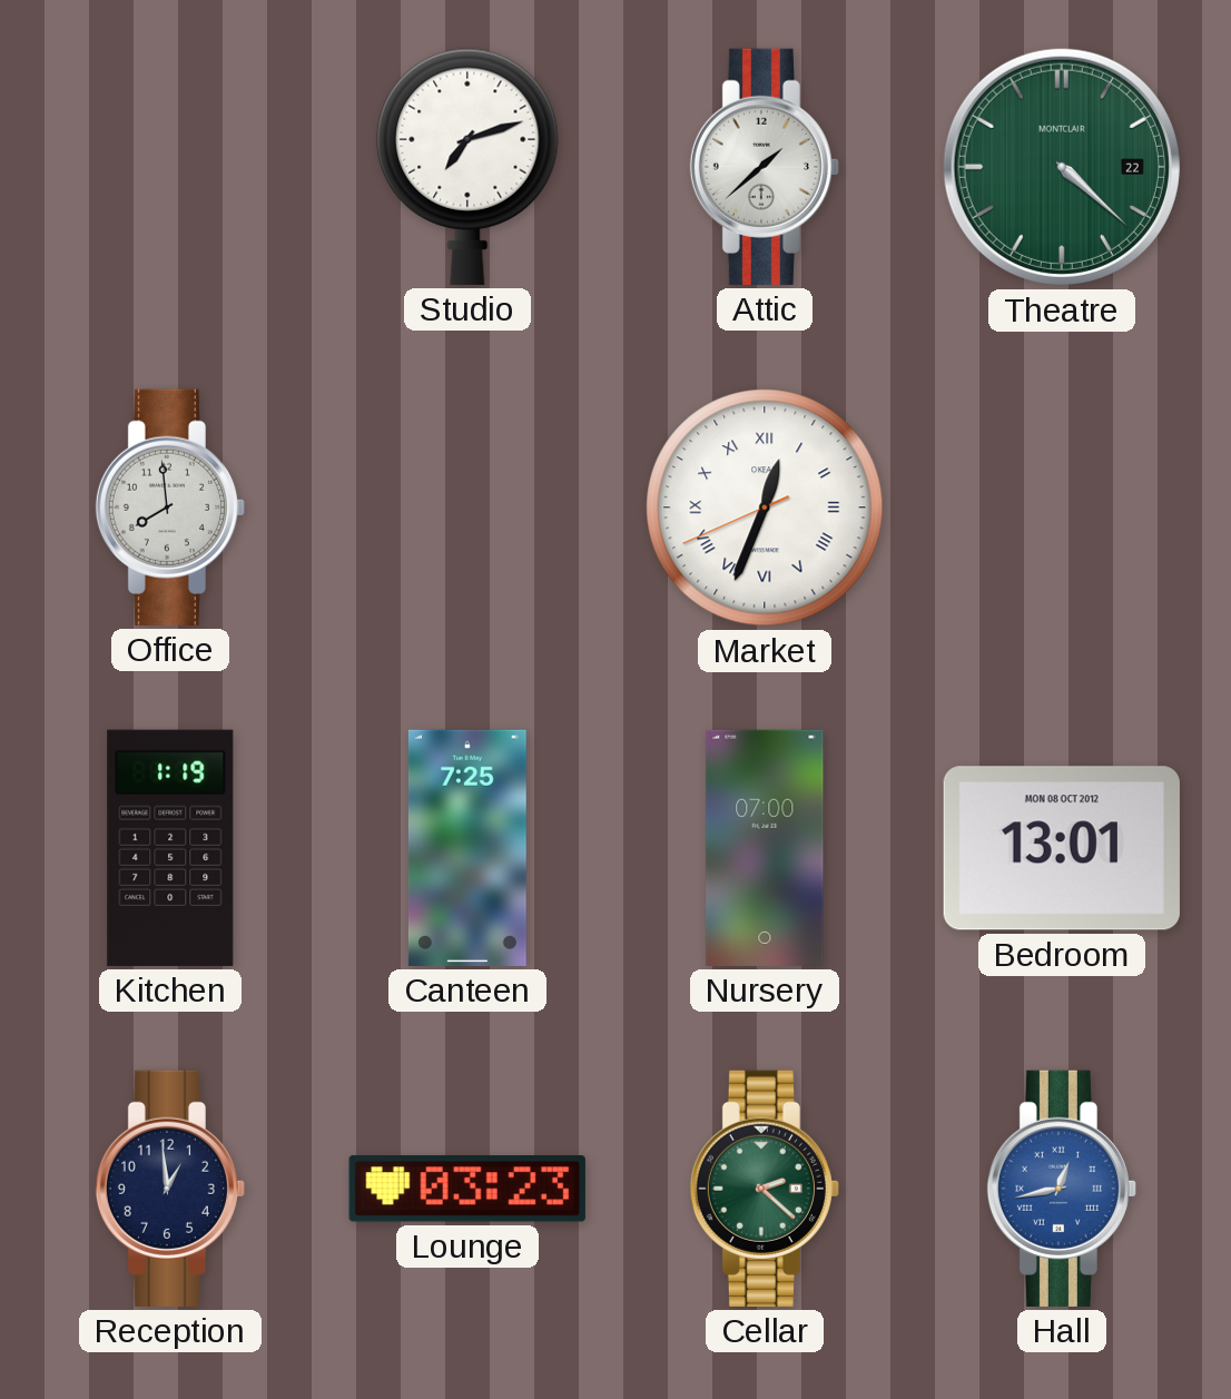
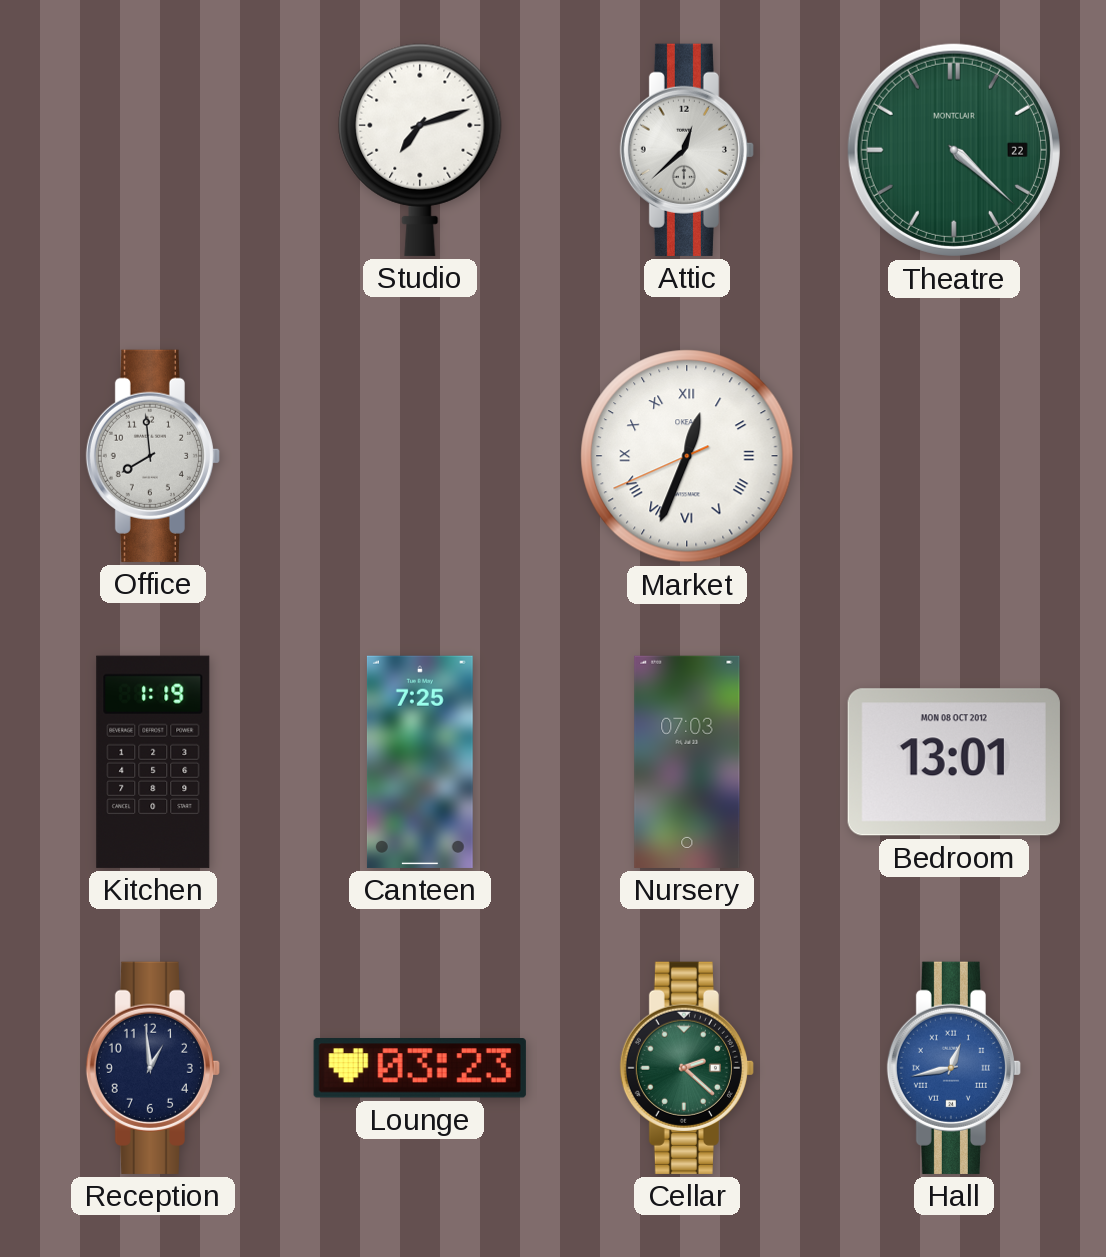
Attic: 1:38 -> 12:38 (687, 150)
Nursery: 07:00 -> 07:03 (687, 762)
